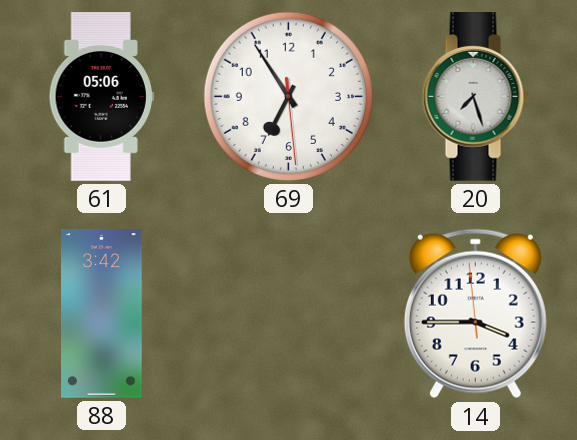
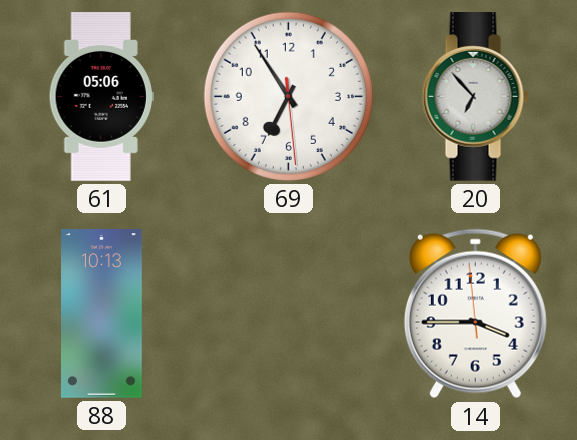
20: 7:27 -> 6:53 (475, 97)
88: 3:42 -> 10:13 (102, 314)
